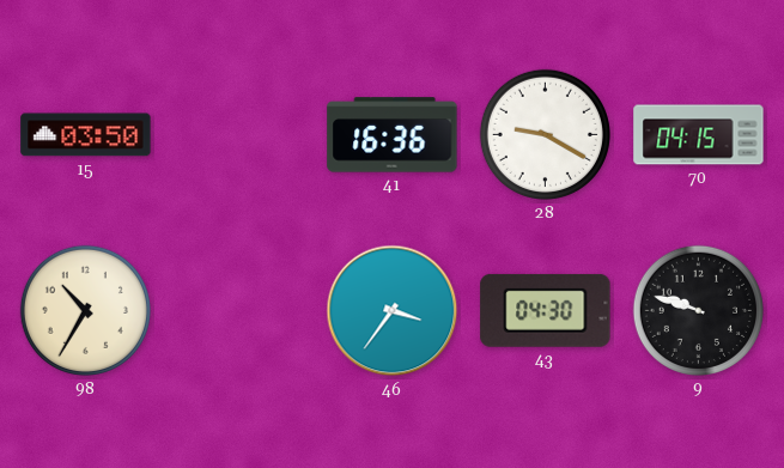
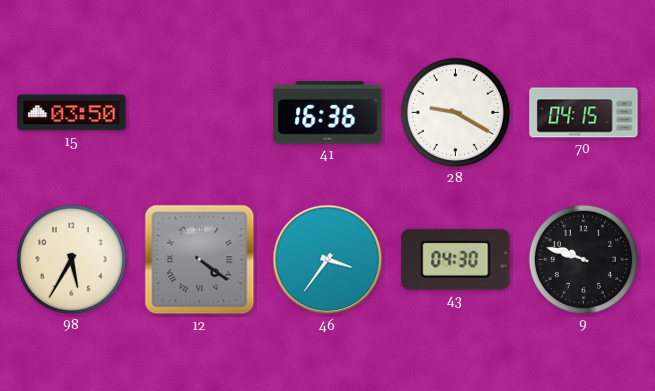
98: 10:35 -> 5:35 (71, 259)
12: none -> 4:21 (200, 260)
